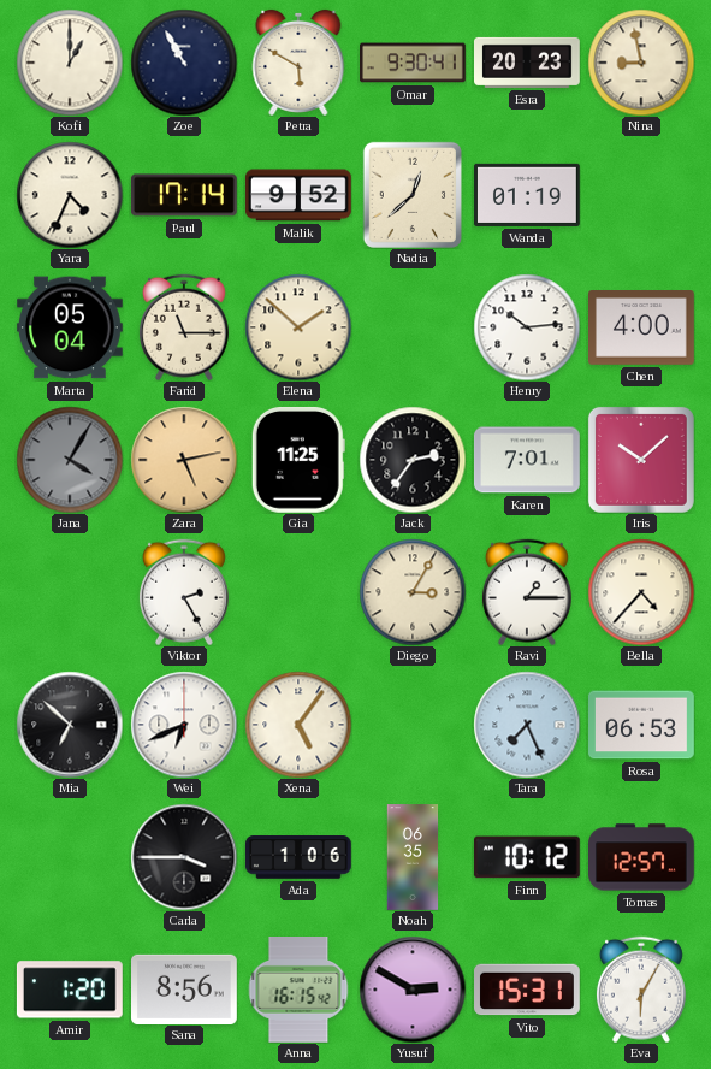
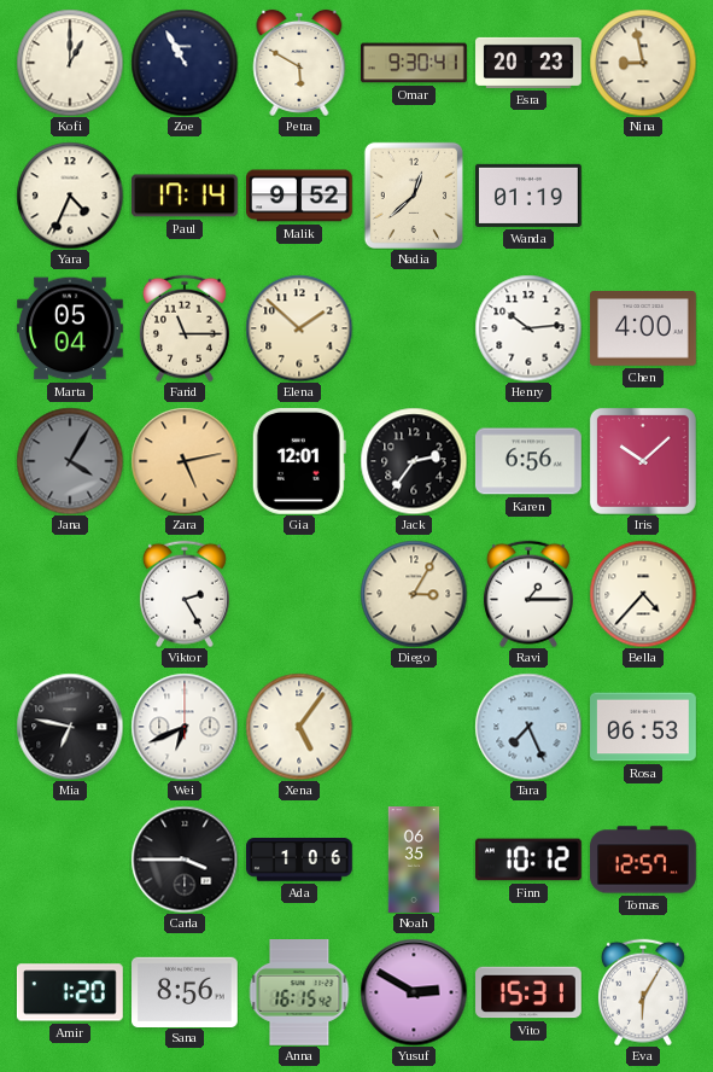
Gia: 11:25 -> 12:01 (299, 461)
Karen: 7:01 -> 6:56 (528, 461)
Mia: 6:52 -> 6:47 (70, 727)
